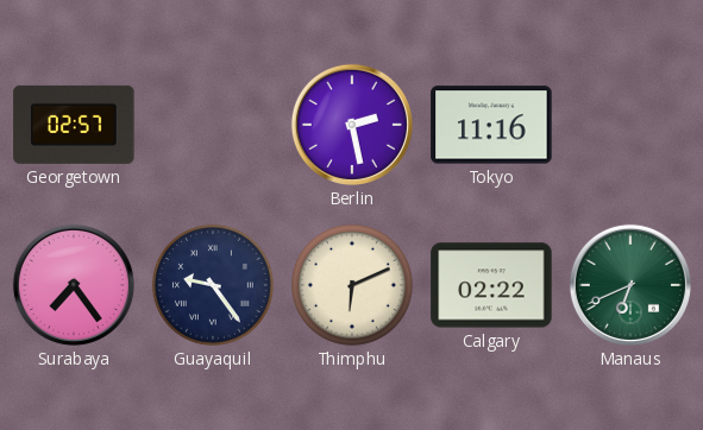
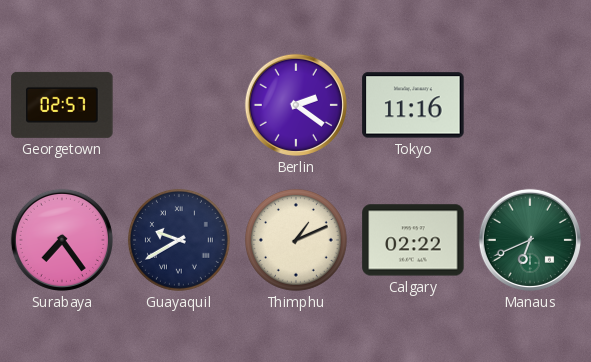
Berlin: 2:28 -> 2:21 (296, 105)
Guayaquil: 9:24 -> 9:40 (179, 240)
Thimphu: 6:11 -> 1:11 (296, 240)
